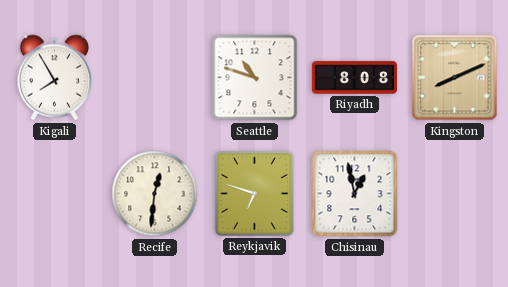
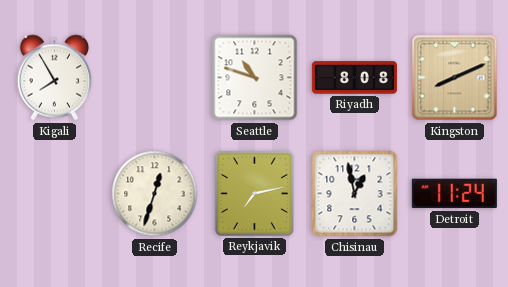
Recife: 12:31 -> 12:33 (155, 194)
Reykjavik: 6:48 -> 7:13 (254, 193)
Detroit: none -> 11:24 (454, 194)
